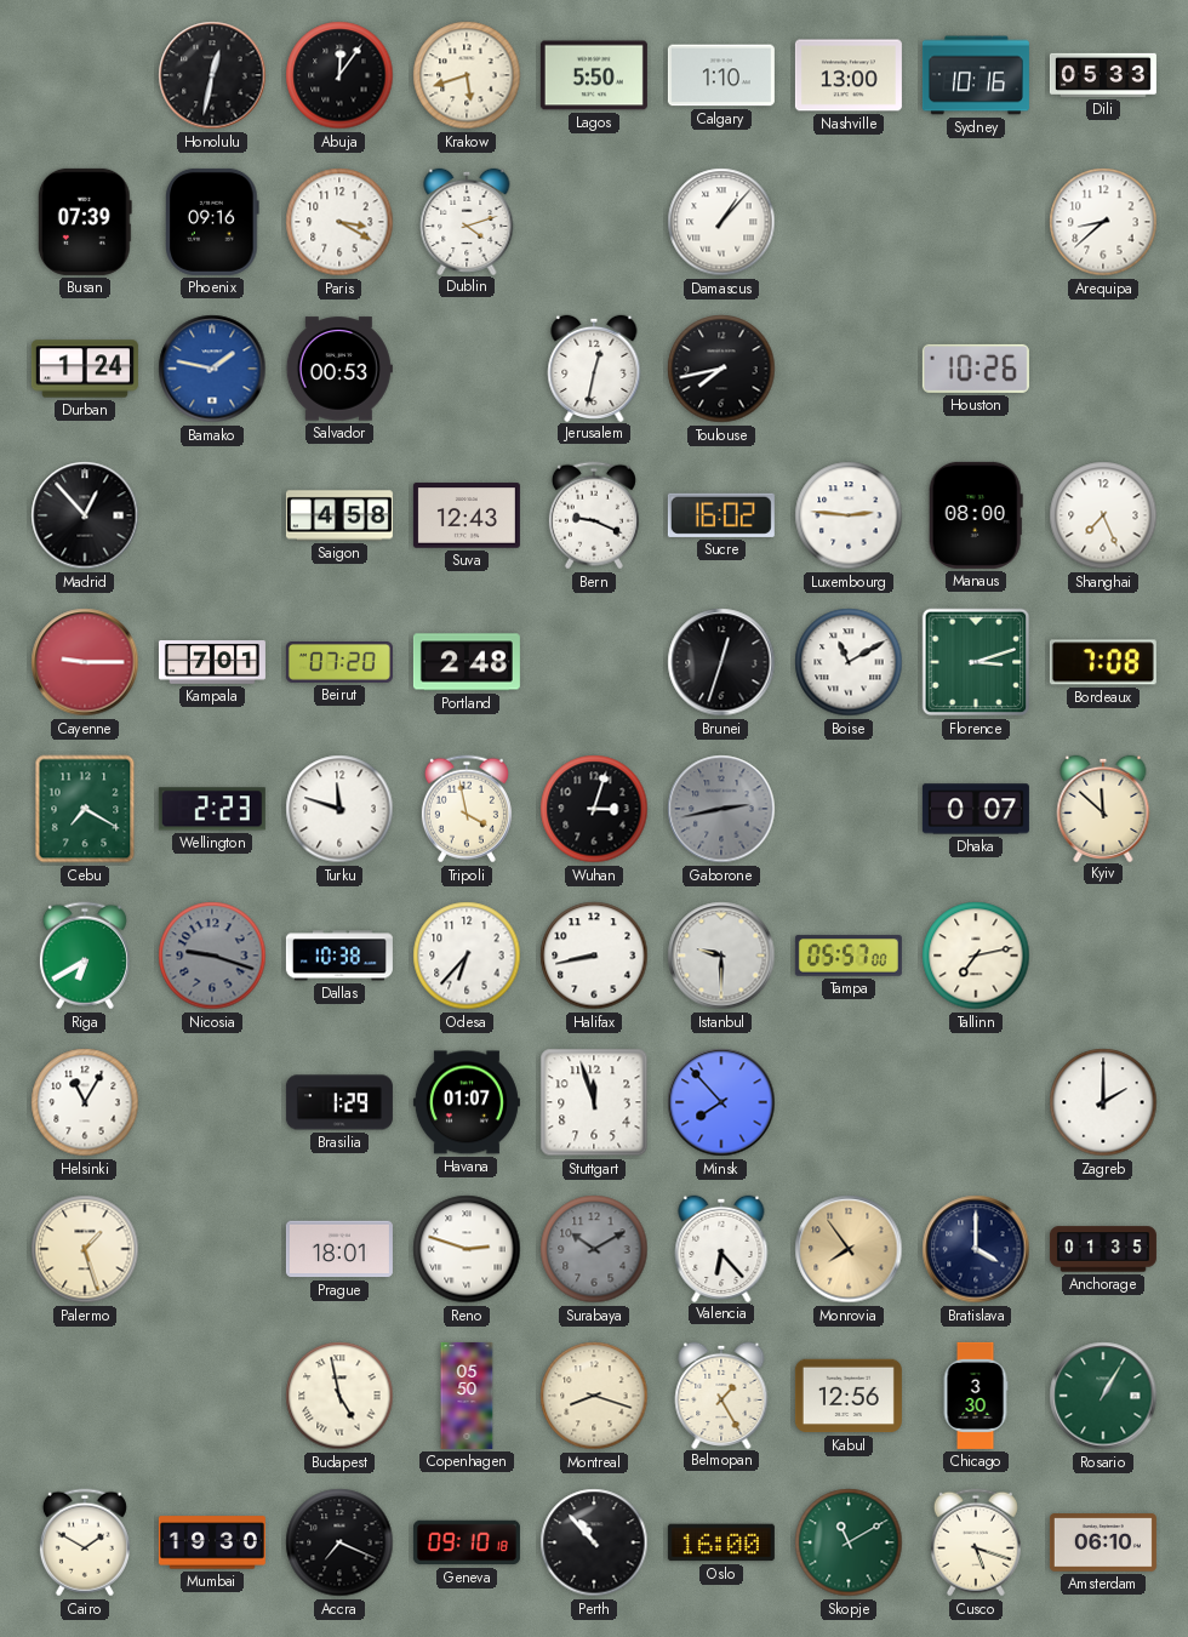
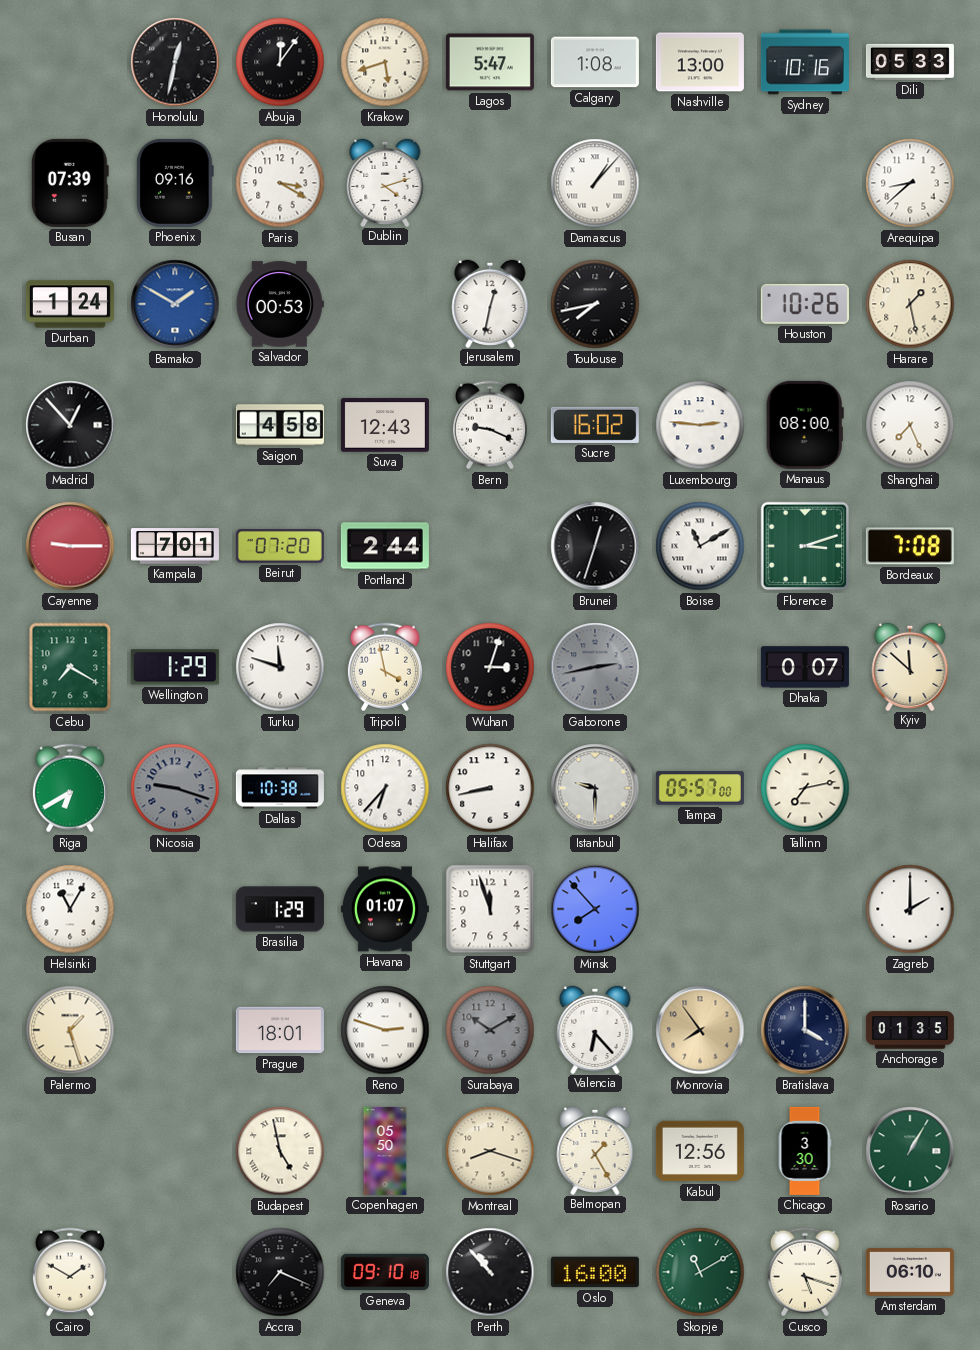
Lagos: 5:50 -> 5:47 (490, 62)
Calgary: 1:10 -> 1:08 (595, 62)
Bamako: 1:47 -> 1:50 (175, 304)
Harare: none -> 1:28 (910, 304)
Portland: 2:48 -> 2:44 (385, 546)
Wellington: 2:23 -> 1:29 (175, 667)
Mumbai: 19:30 -> none (212, 1542)
